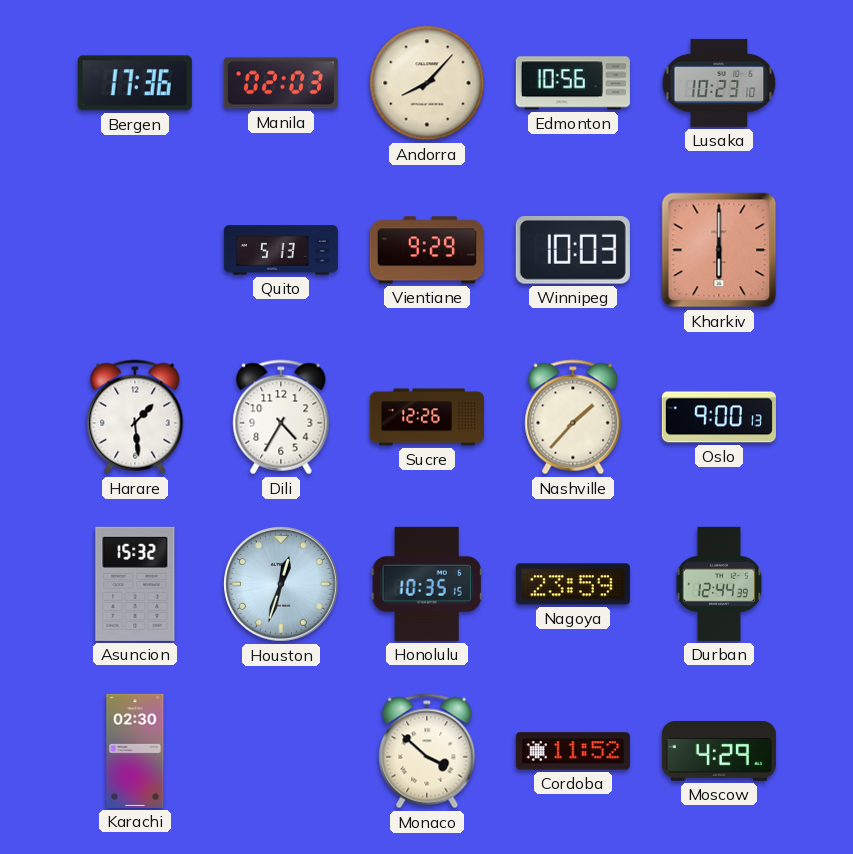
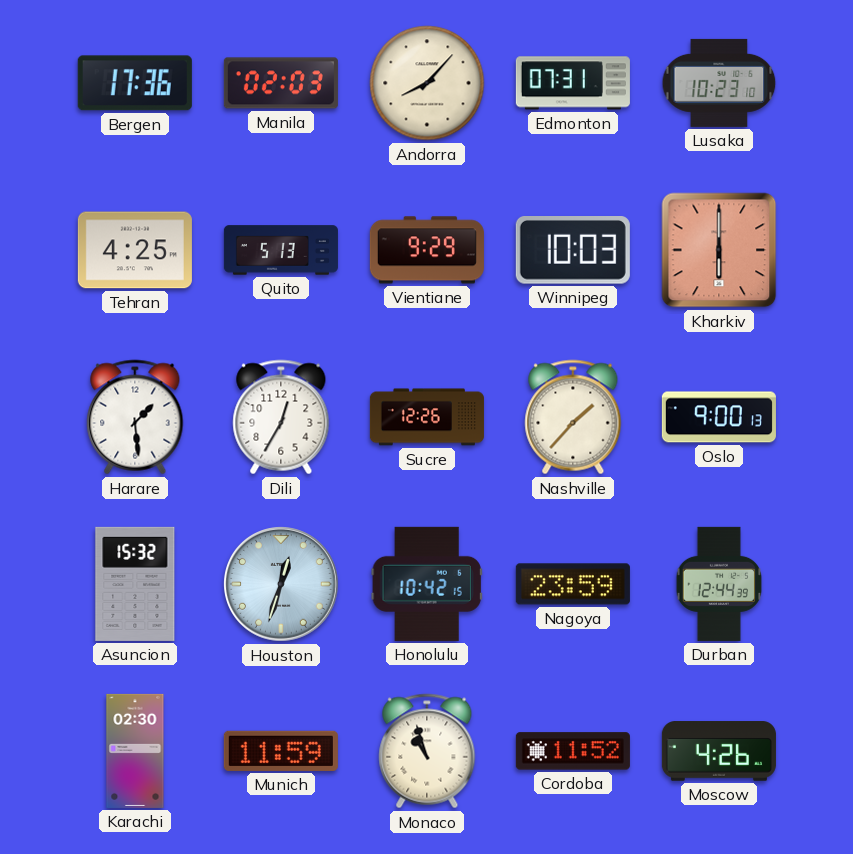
Edmonton: 10:56 -> 07:31 (573, 83)
Tehran: none -> 4:25 (135, 250)
Dili: 4:35 -> 12:35 (281, 417)
Honolulu: 10:35 -> 10:42 (427, 584)
Munich: none -> 11:59 (281, 751)
Monaco: 3:52 -> 10:57 (427, 751)
Moscow: 4:29 -> 4:26 (719, 751)
